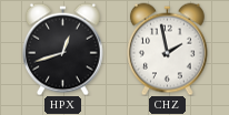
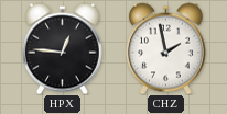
HPX: 12:42 -> 12:46 (62, 48)
